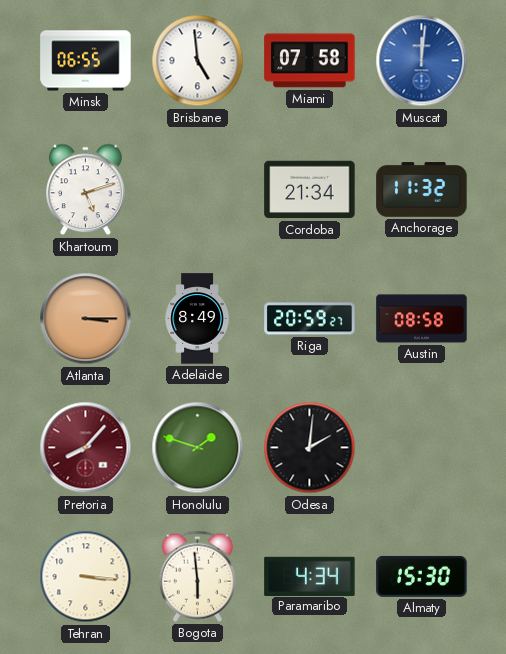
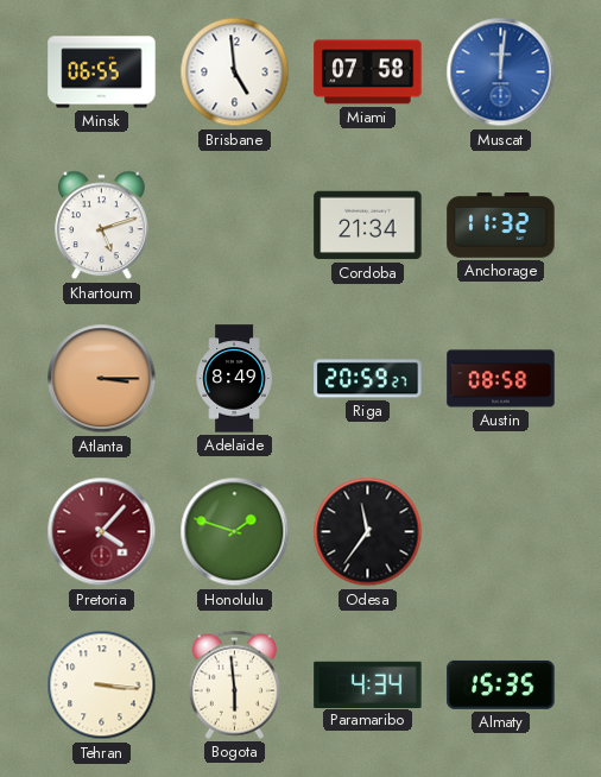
Pretoria: 8:07 -> 4:07 (102, 532)
Odesa: 2:01 -> 11:36 (368, 532)
Almaty: 15:30 -> 15:35 (501, 684)
